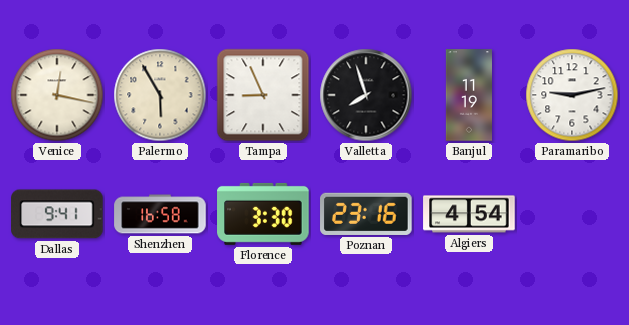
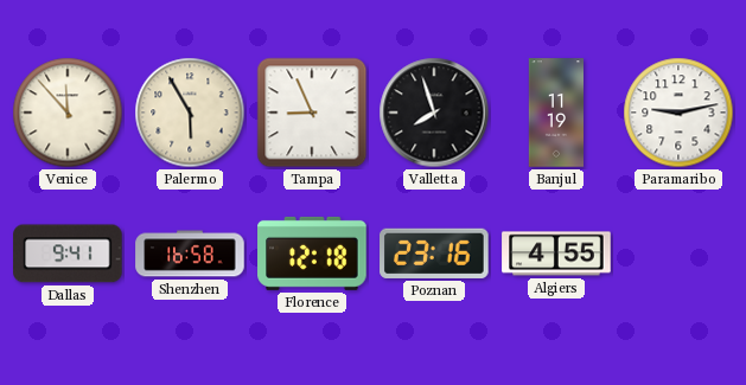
Venice: 12:17 -> 11:53 (68, 113)
Florence: 3:30 -> 12:18 (312, 254)
Algiers: 4:54 -> 4:55 (556, 254)
